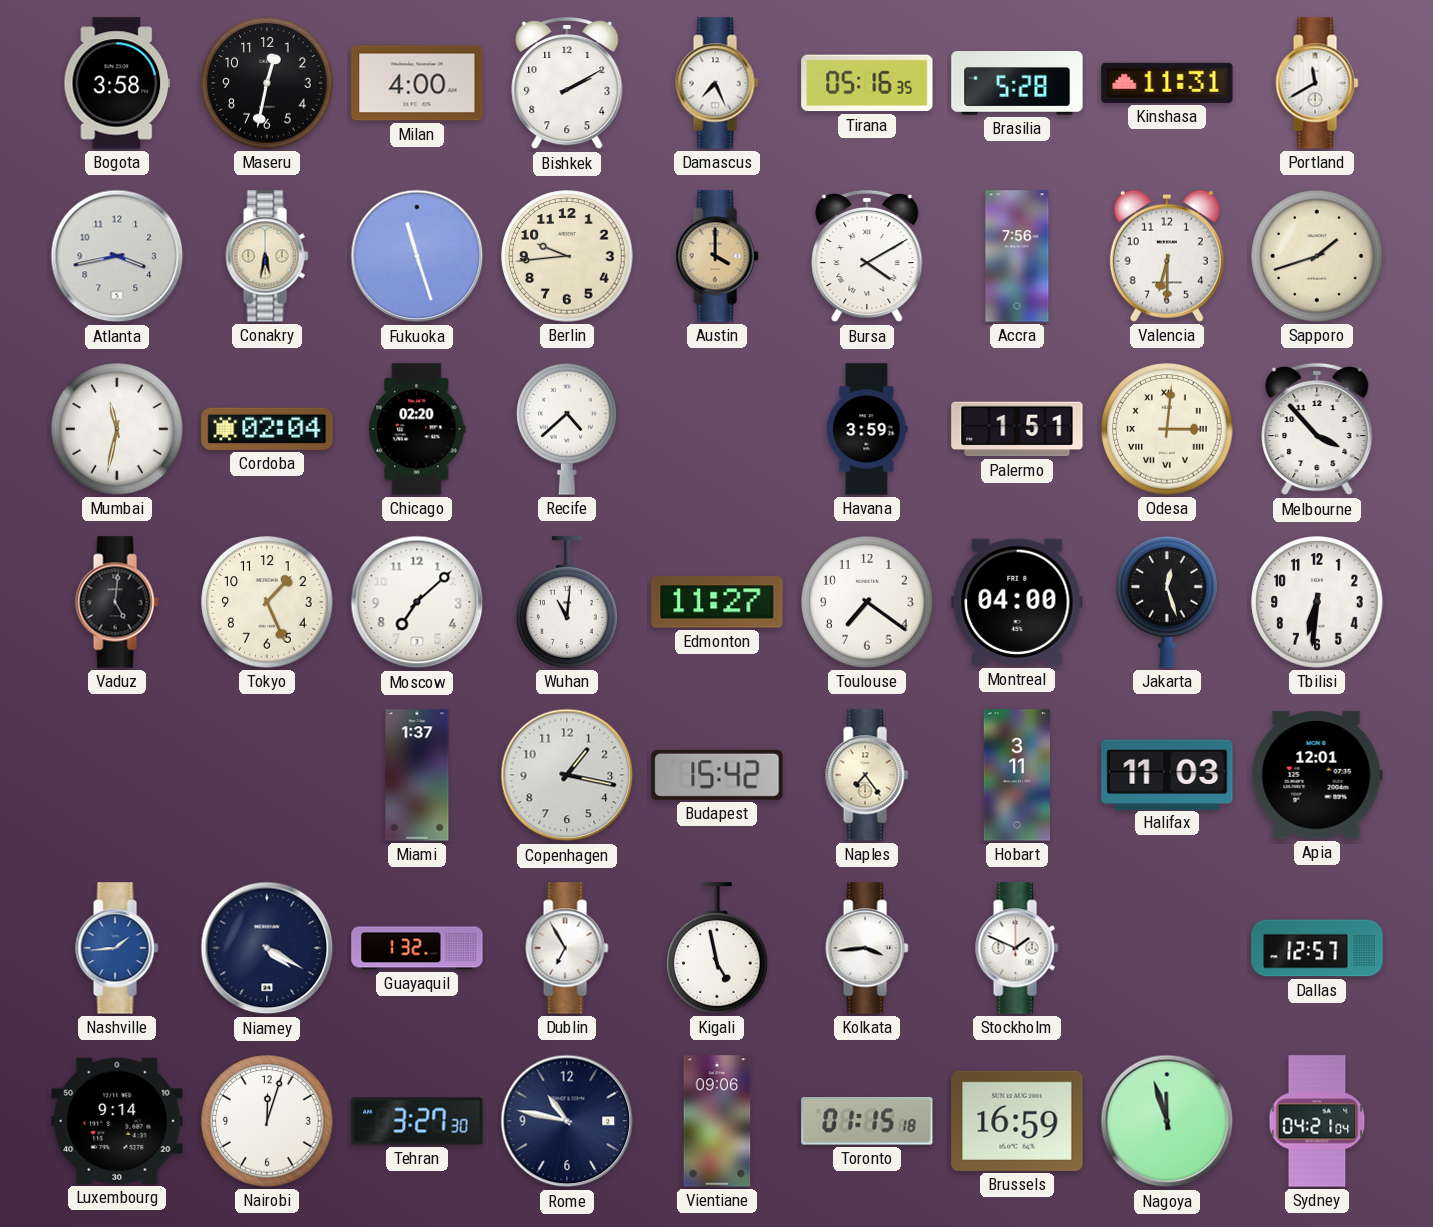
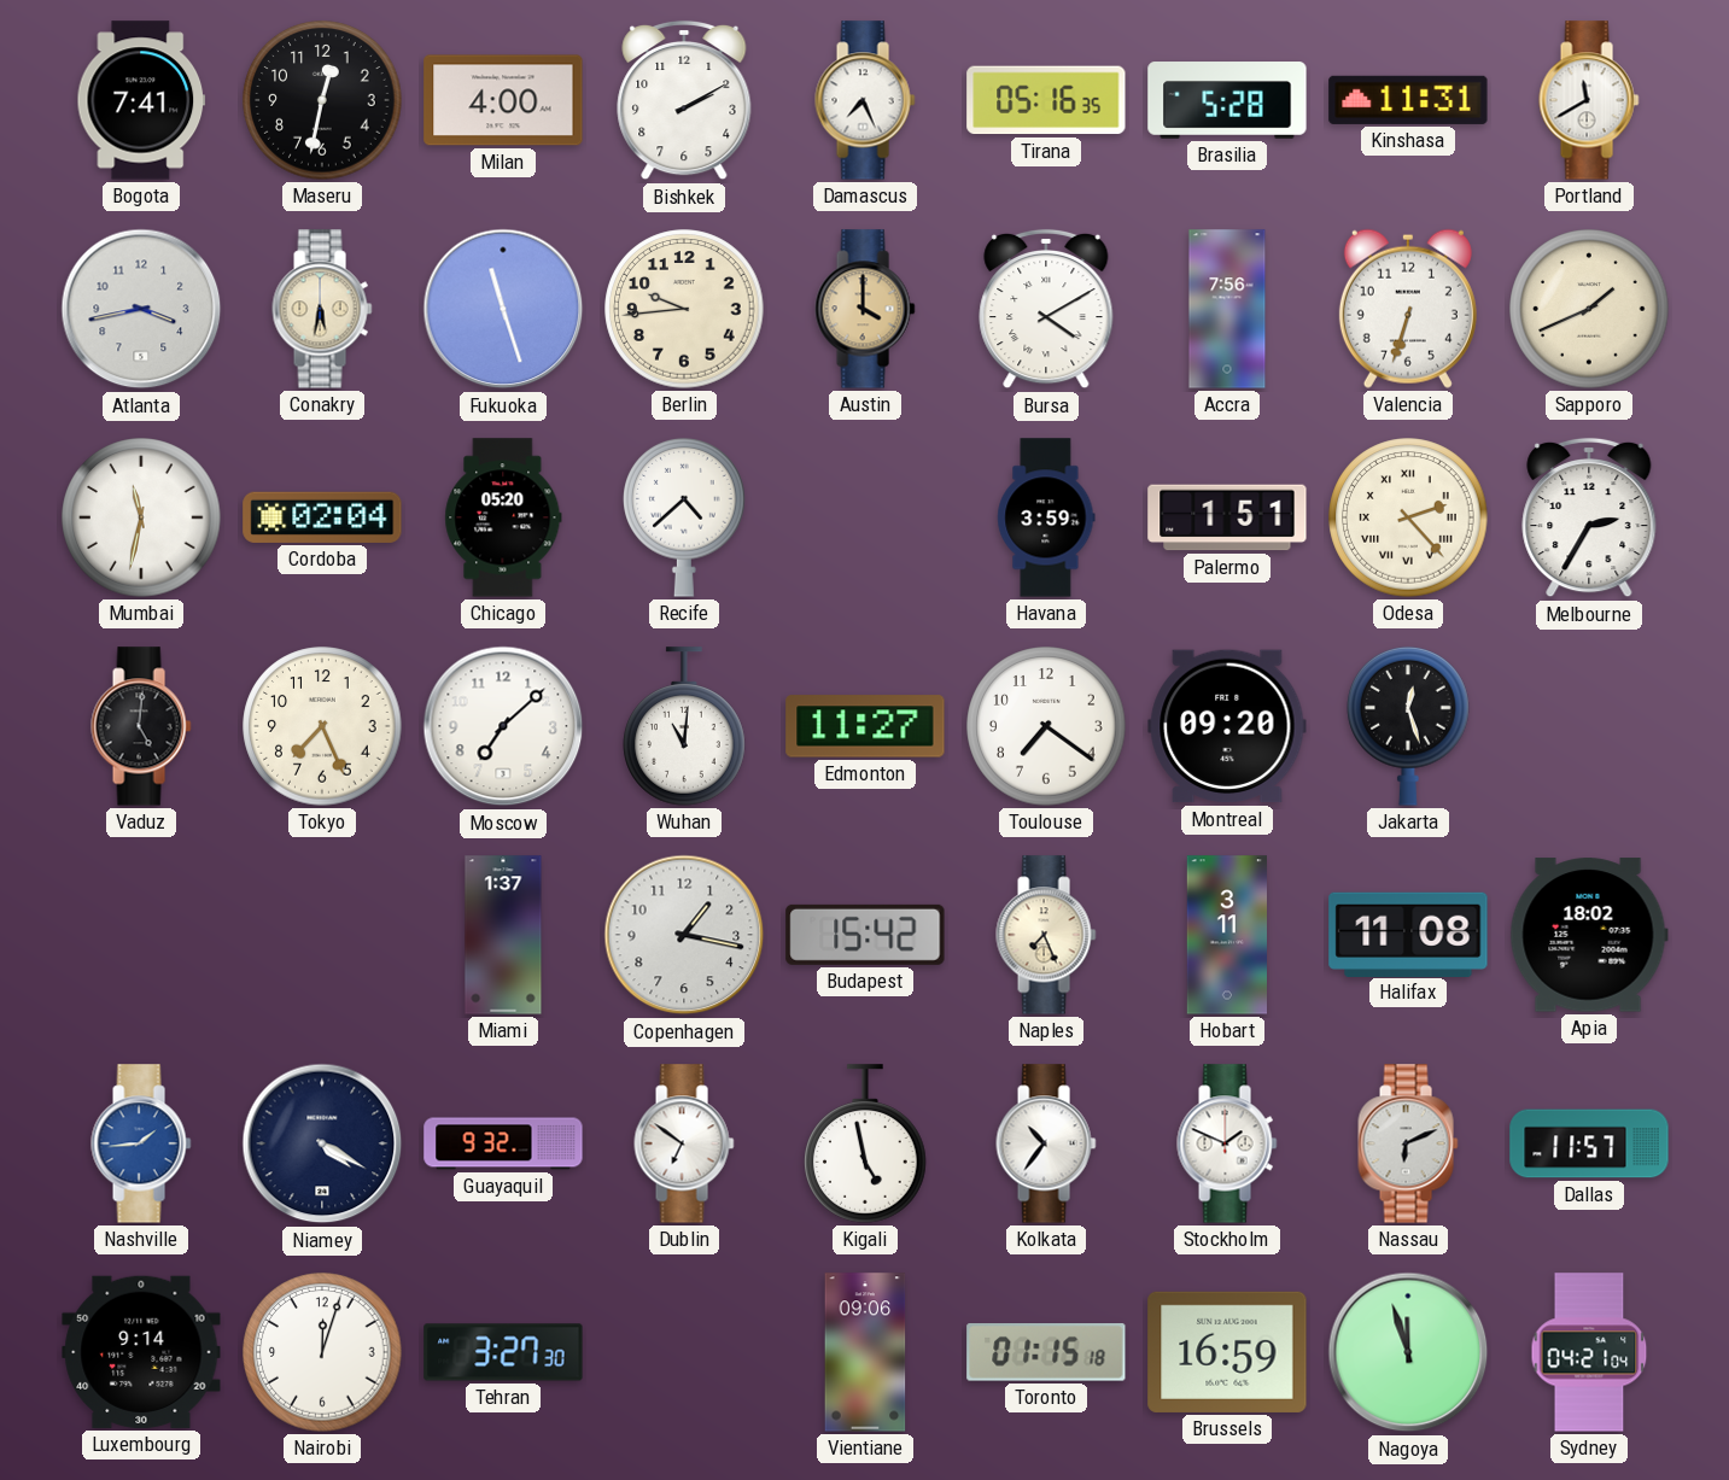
Bogota: 3:58 -> 7:41 (141, 100)
Valencia: 6:30 -> 6:33 (1408, 309)
Sapporo: 1:42 -> 1:41 (1589, 309)
Chicago: 02:20 -> 05:20 (503, 517)
Odesa: 3:01 -> 2:23 (1408, 517)
Melbourne: 3:53 -> 2:35 (1589, 517)
Tokyo: 1:26 -> 7:26 (322, 726)
Montreal: 04:00 -> 09:20 (1227, 726)
Tbilisi: 6:31 -> none (1317, 602)
Naples: 7:24 -> 7:26 (1046, 935)
Halifax: 11:03 -> 11:08 (1408, 934)
Apia: 12:01 -> 18:02 (1589, 935)
Guayaquil: 1:32 -> 9:32 (503, 1143)
Dublin: 6:55 -> 6:51 (684, 1143)
Kolkata: 3:44 -> 10:36 (1046, 1143)
Nassau: none -> 6:11 (1408, 1143)
Dallas: 12:57 -> 11:57 (1589, 1143)
Rome: 10:47 -> none (567, 1121)
